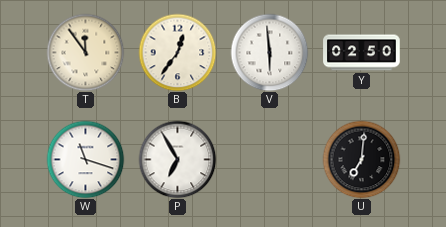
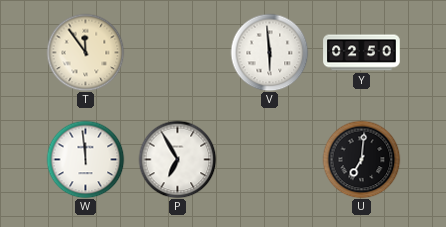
B: 12:36 -> none (177, 52)
W: 11:18 -> 11:59 (85, 159)
